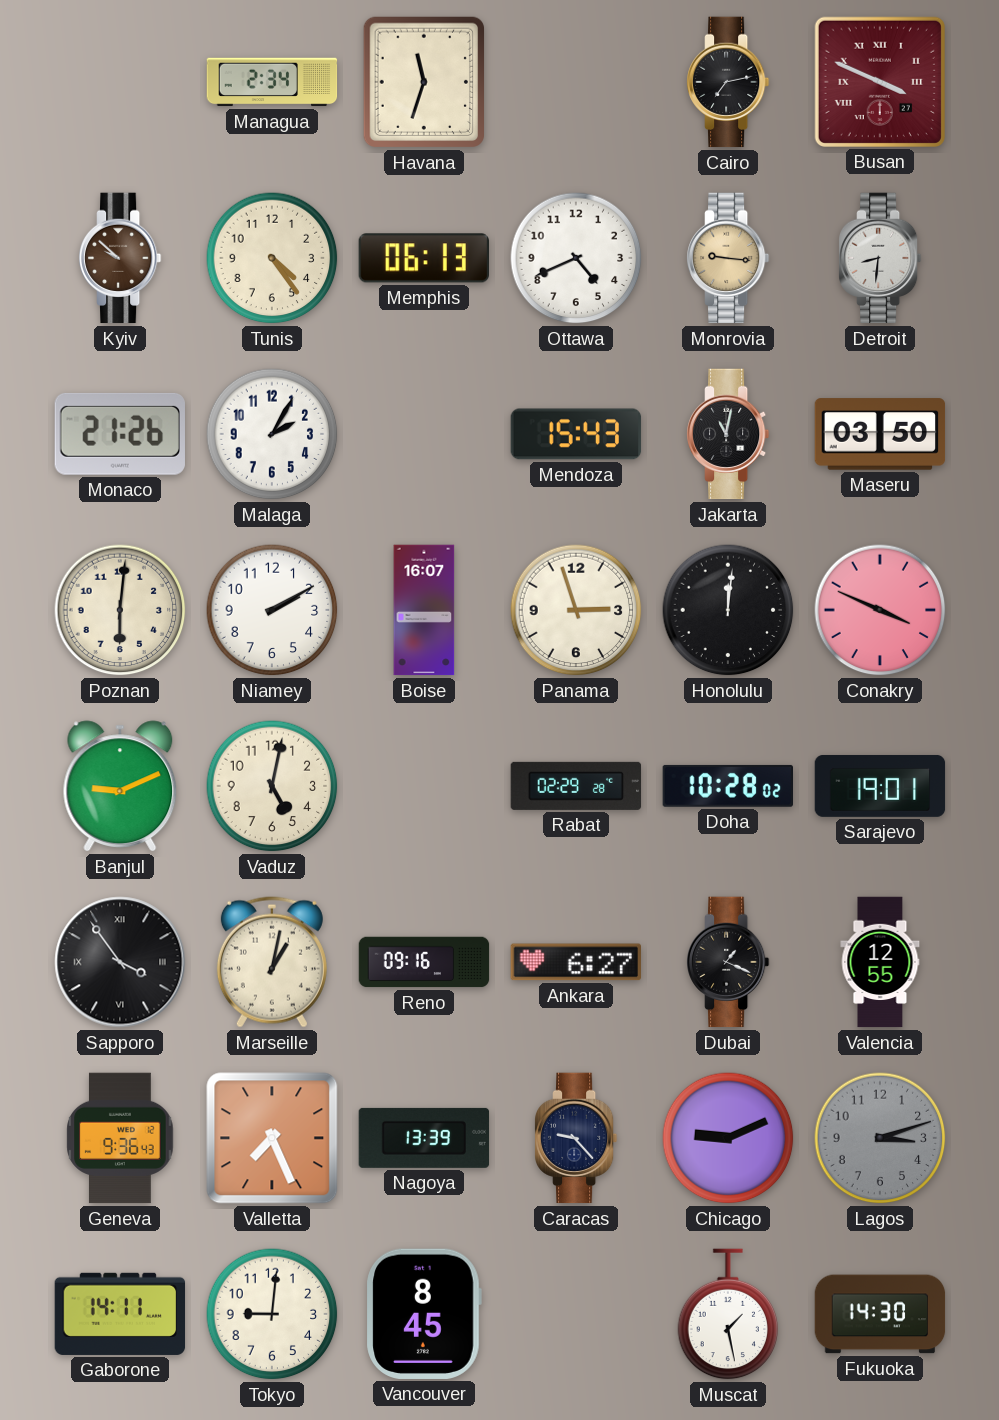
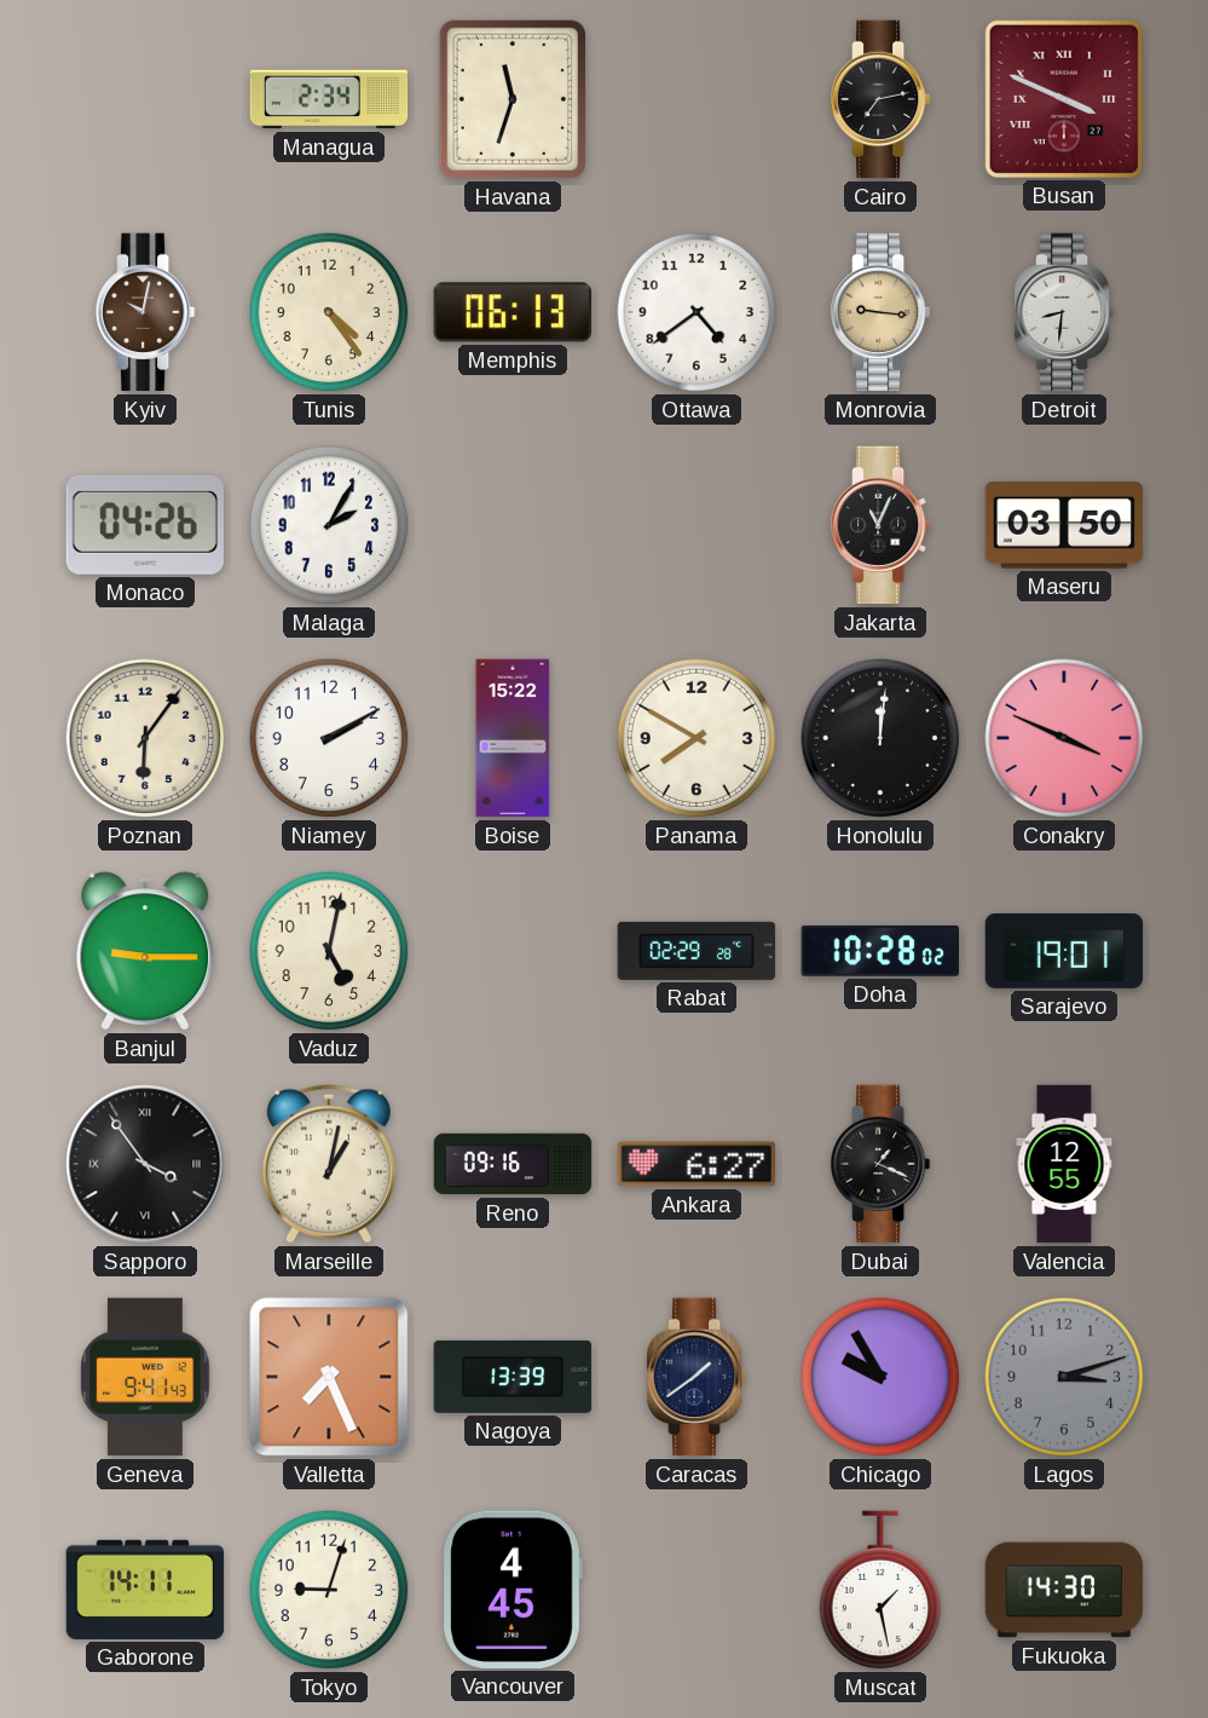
Kyiv: 9:52 -> 10:02 (145, 312)
Ottawa: 4:41 -> 4:39 (697, 312)
Monaco: 21:26 -> 04:26 (145, 525)
Mendoza: 15:43 -> none (576, 434)
Jakarta: 11:02 -> 11:04 (880, 525)
Poznan: 6:01 -> 6:06 (145, 738)
Boise: 16:07 -> 15:22 (513, 738)
Panama: 2:57 -> 7:50 (697, 738)
Banjul: 9:11 -> 9:15 (145, 951)
Geneva: 9:36 -> 9:41 (145, 1377)
Caracas: 9:23 -> 1:39 (697, 1377)
Chicago: 9:11 -> 9:55 (880, 1377)
Tokyo: 9:01 -> 9:03 (329, 1590)
Vancouver: 8:45 -> 4:45 (513, 1590)
